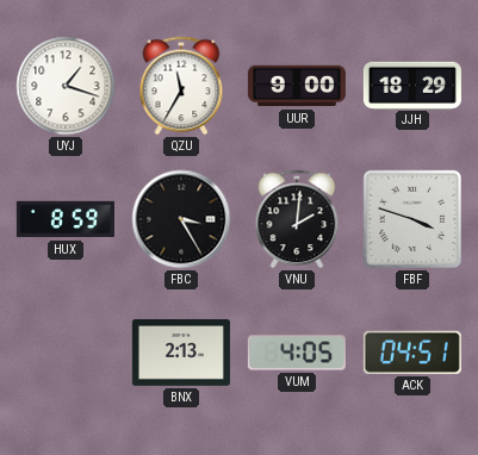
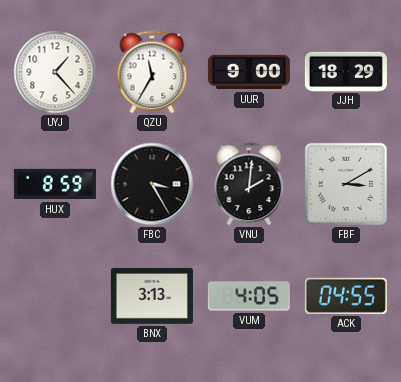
UYJ: 1:18 -> 1:23 (55, 72)
FBF: 3:48 -> 3:10 (345, 184)
BNX: 2:13 -> 3:13 (152, 297)
ACK: 04:51 -> 04:55 (346, 296)
